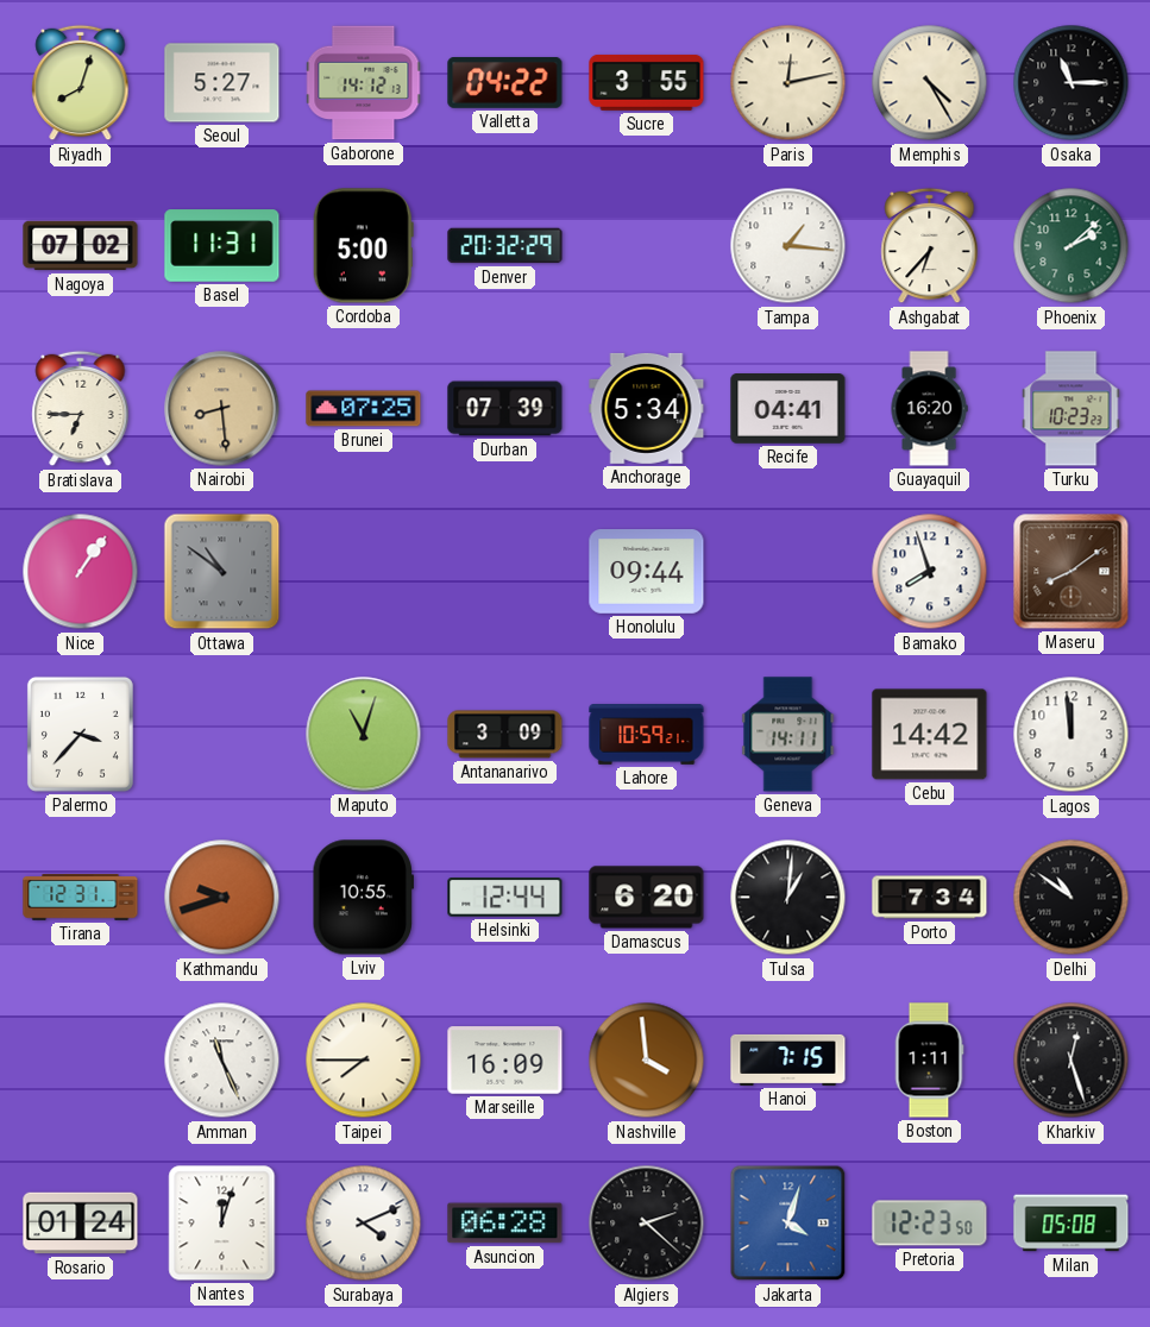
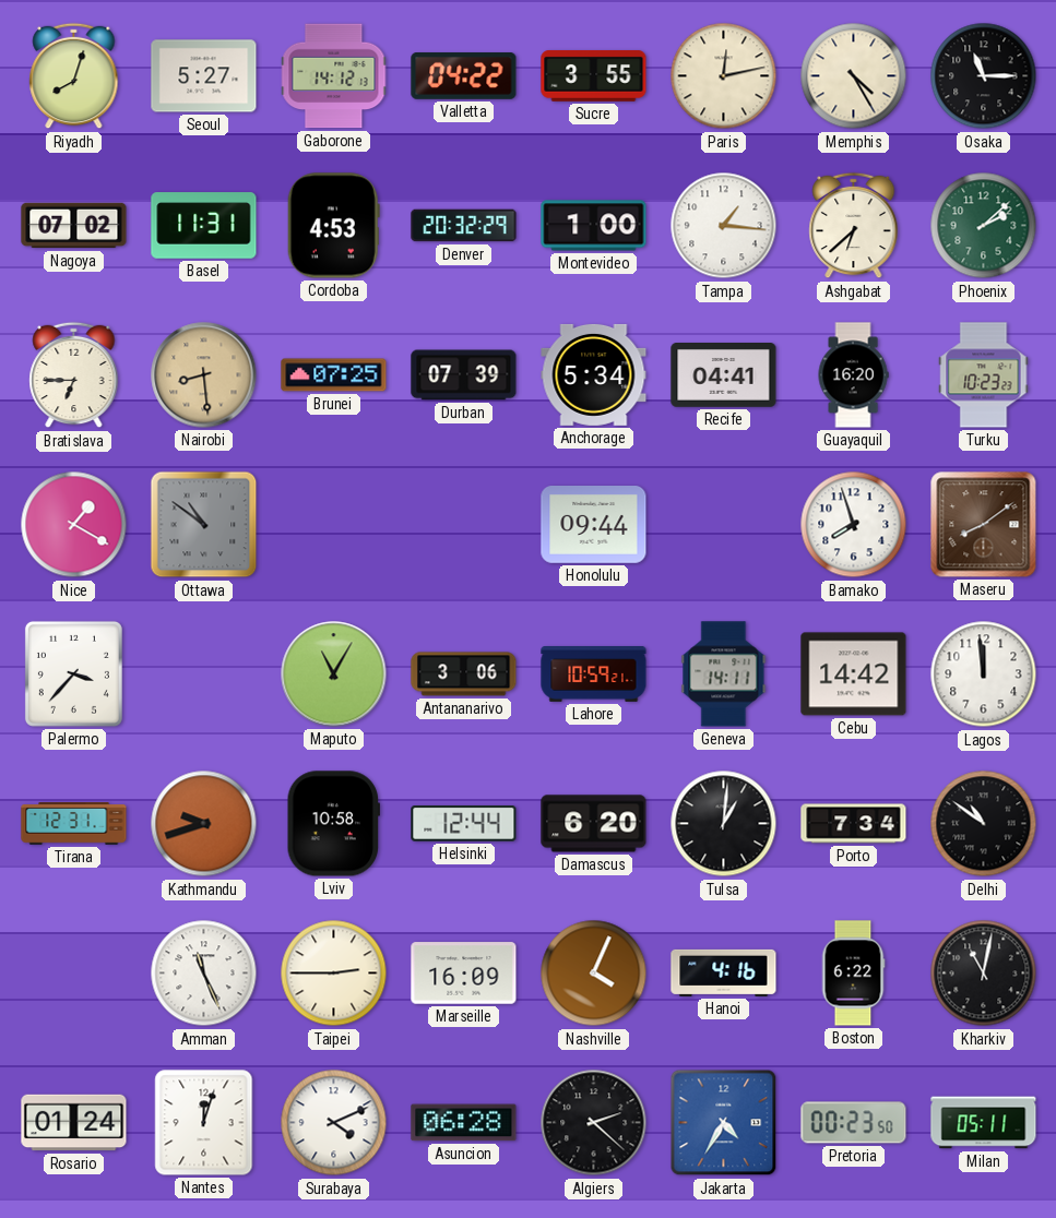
Cordoba: 5:00 -> 4:53 (333, 226)
Montevideo: none -> 1:00 (594, 226)
Ashgabat: 6:37 -> 6:38 (854, 226)
Nice: 1:06 -> 1:20 (74, 525)
Maputo: 11:03 -> 11:05 (334, 674)
Antananarivo: 3:09 -> 3:06 (464, 674)
Lviv: 10:55 -> 10:58 (334, 824)
Taipei: 7:45 -> 2:45 (334, 974)
Nashville: 3:59 -> 4:04 (594, 974)
Hanoi: 7:15 -> 4:16 (724, 972)
Boston: 1:11 -> 6:22 (853, 974)
Kharkiv: 12:27 -> 11:02 (984, 974)
Jakarta: 4:03 -> 4:35 (724, 1123)
Pretoria: 12:23 -> 00:23 (854, 1123)
Milan: 05:08 -> 05:11 (984, 1123)
